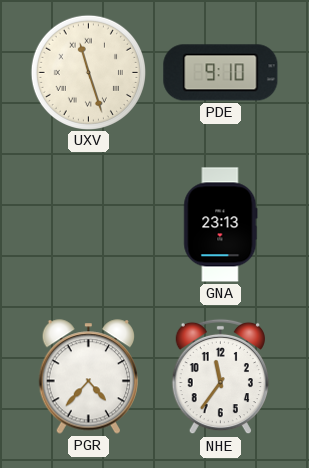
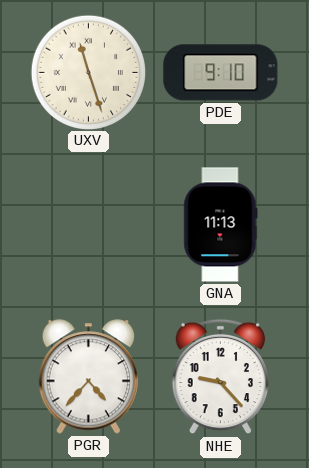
GNA: 23:13 -> 11:13 (221, 225)
NHE: 11:36 -> 9:23 (220, 377)
